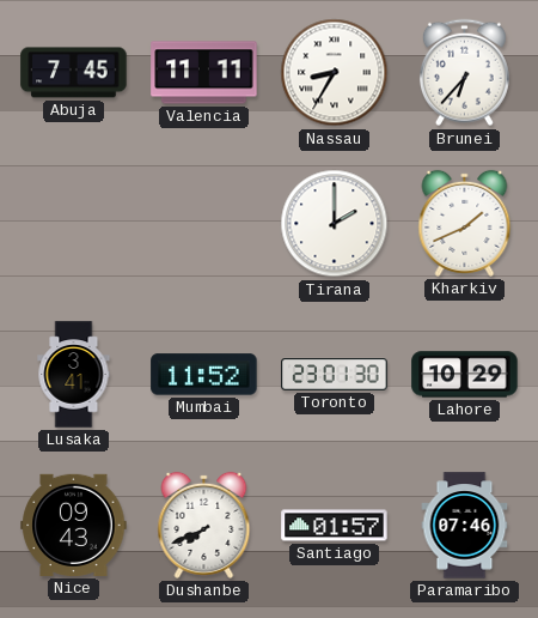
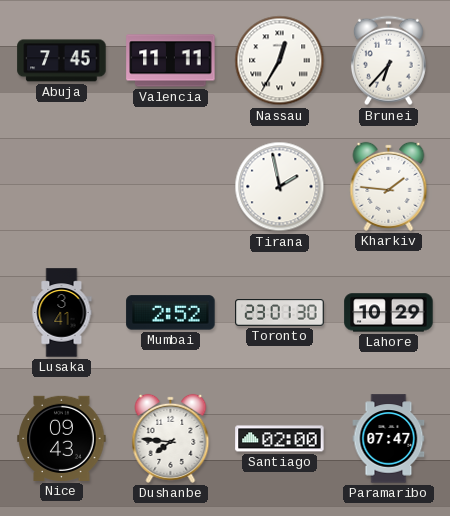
Nassau: 8:35 -> 12:35 (280, 61)
Tirana: 2:00 -> 1:58 (280, 187)
Kharkiv: 1:41 -> 1:46 (389, 186)
Mumbai: 11:52 -> 2:52 (171, 313)
Dushanbe: 7:41 -> 7:46 (171, 438)
Santiago: 01:57 -> 02:00 (280, 439)
Paramaribo: 07:46 -> 07:47 (389, 439)
